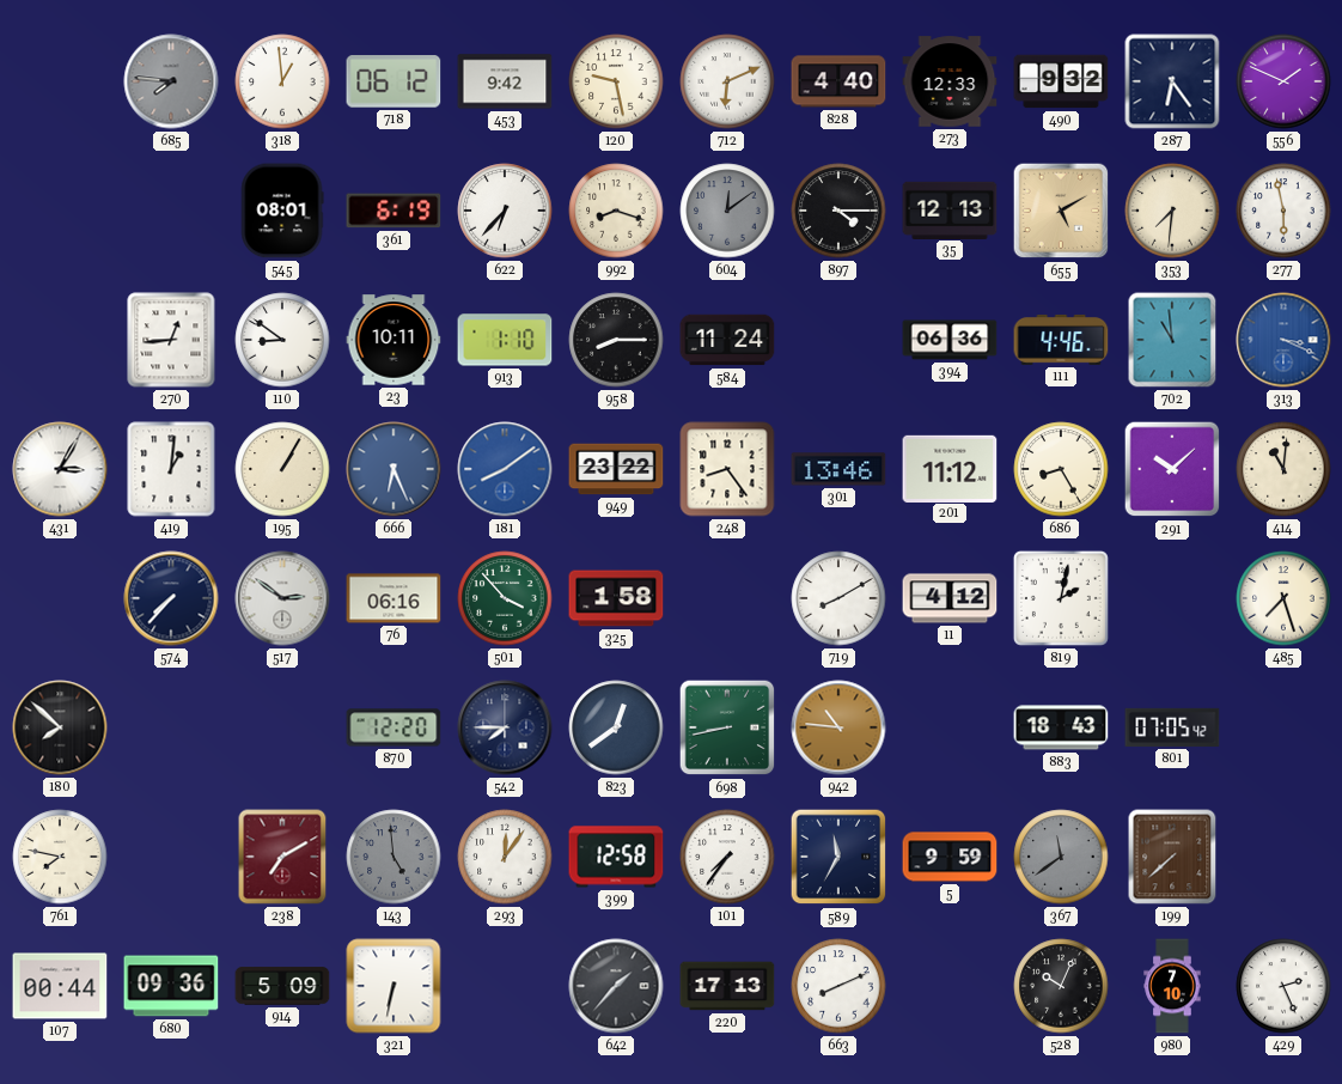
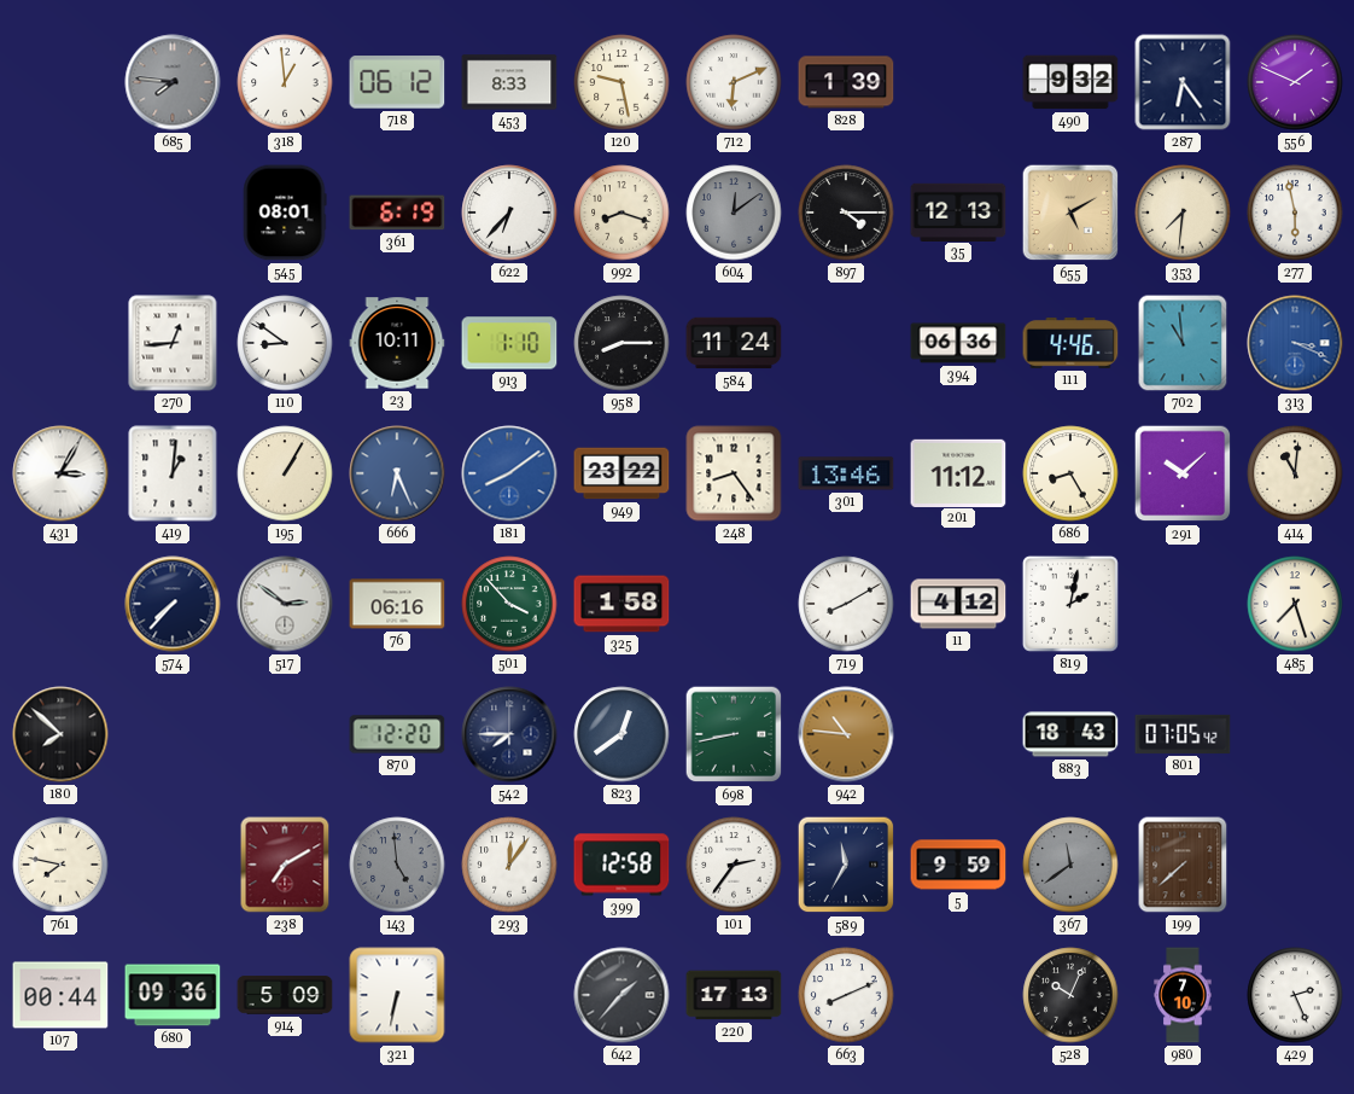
453: 9:42 -> 8:33 (509, 82)
828: 4:40 -> 1:39 (846, 82)
273: 12:33 -> none (950, 81)
101: 7:36 -> 2:36 (734, 865)
